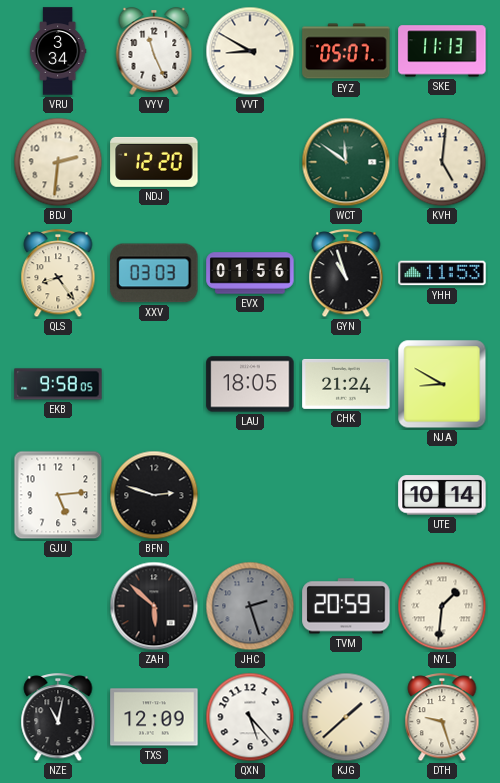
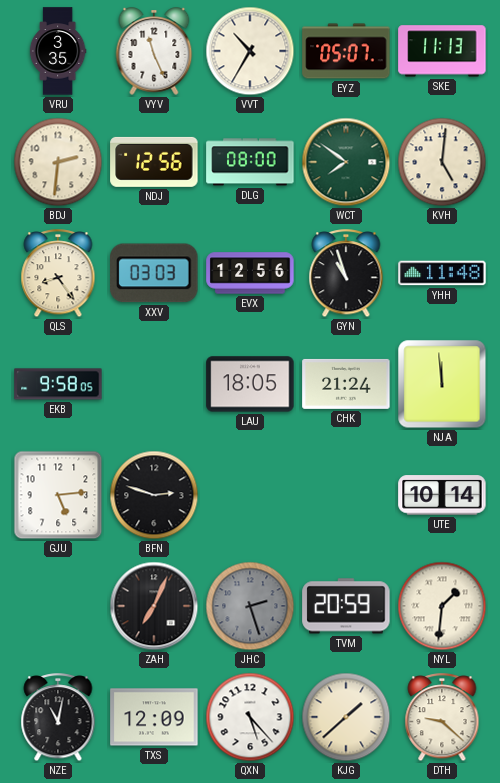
VRU: 3:34 -> 3:35 (58, 51)
VVT: 8:50 -> 10:35 (250, 51)
NDJ: 12:20 -> 12:56 (154, 162)
DLG: none -> 08:00 (250, 162)
WCT: 11:51 -> 7:51 (346, 162)
EVX: 01:56 -> 12:56 (250, 273)
YHH: 11:53 -> 11:48 (442, 273)
NJA: 8:50 -> 11:59 (442, 384)
ZAH: 5:52 -> 7:04 (154, 606)
DTH: 9:27 -> 9:22 (442, 718)
